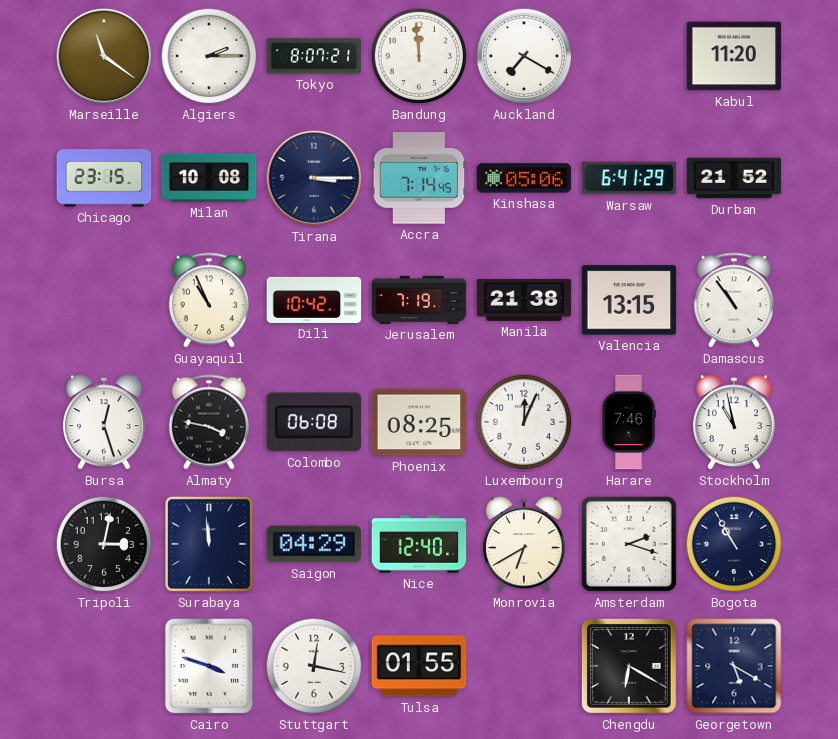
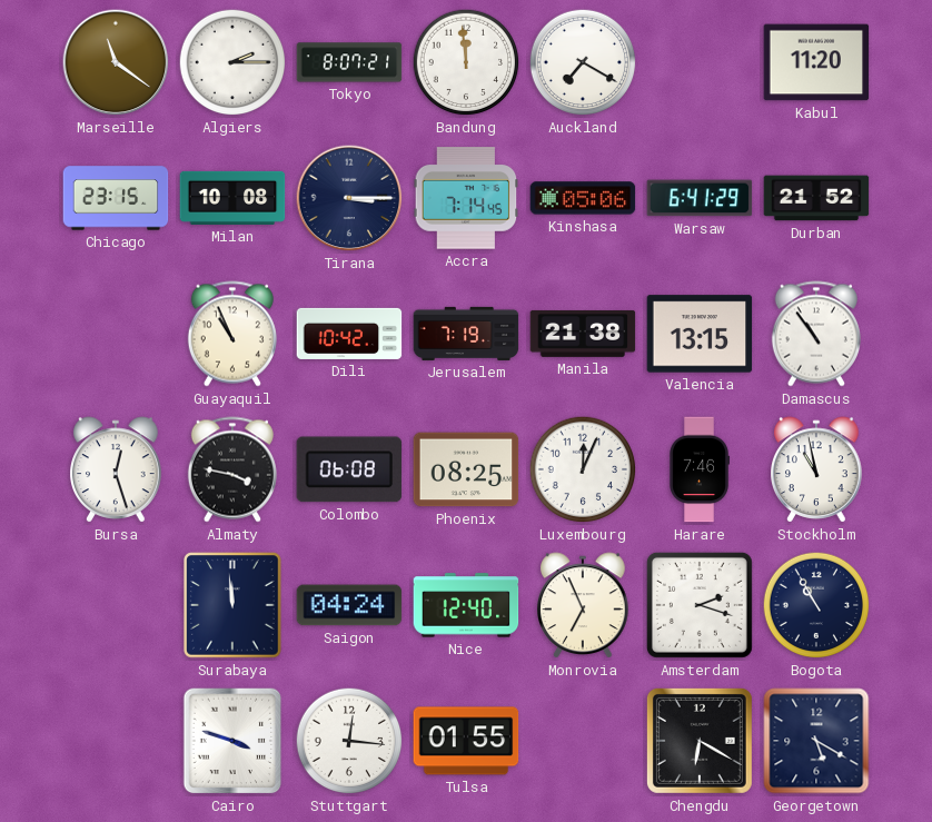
Tripoli: 3:02 -> none (104, 544)
Saigon: 04:29 -> 04:24 (349, 605)
Monrovia: 6:40 -> 6:56 (583, 605)
Stuttgart: 12:17 -> 12:16 (349, 741)
